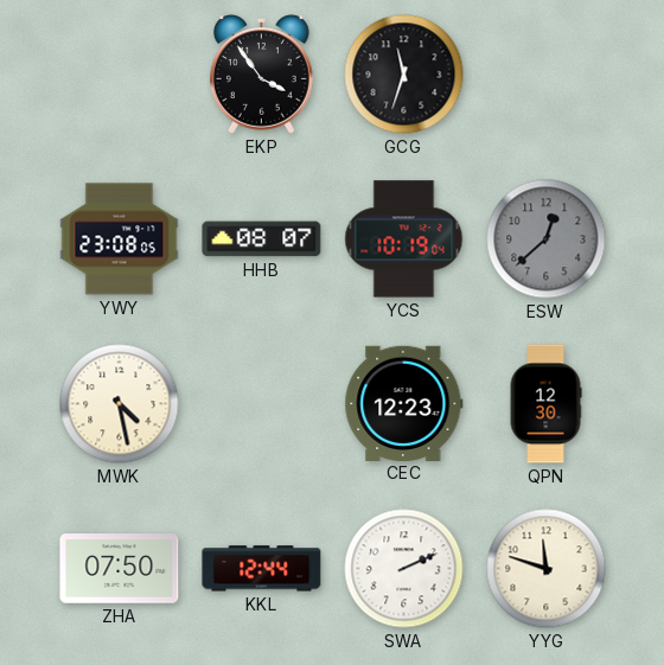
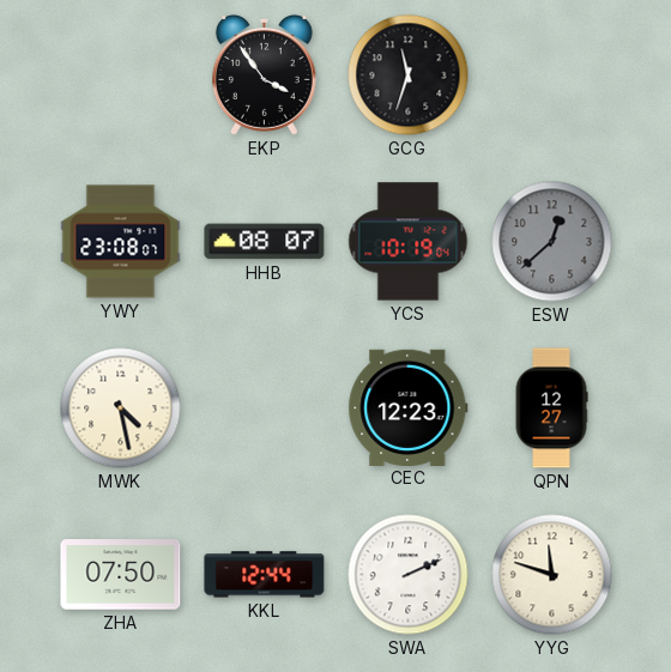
YWY: 23:08:05 -> 23:08:07 (121, 242)
QPN: 12:30 -> 12:27 (551, 408)
